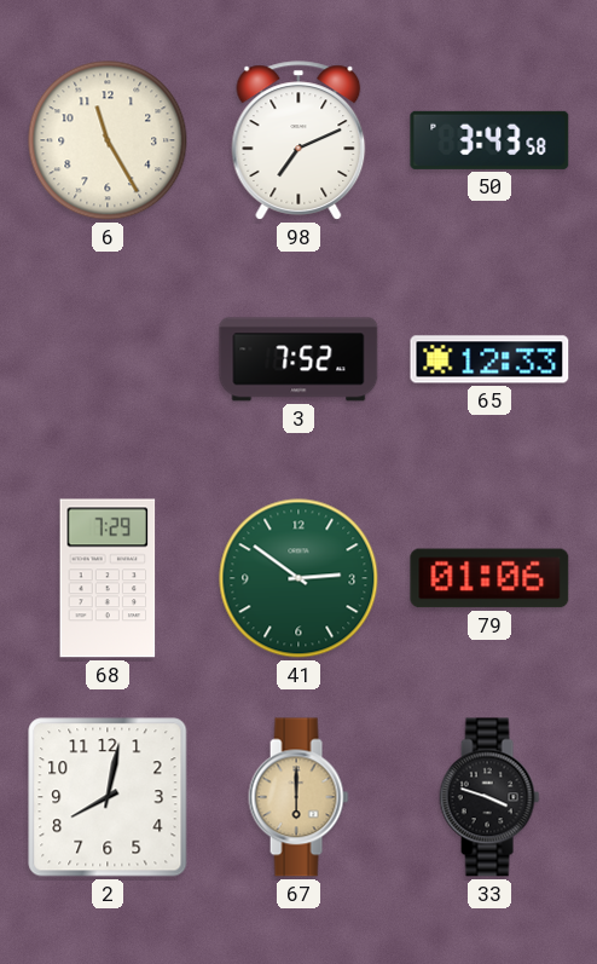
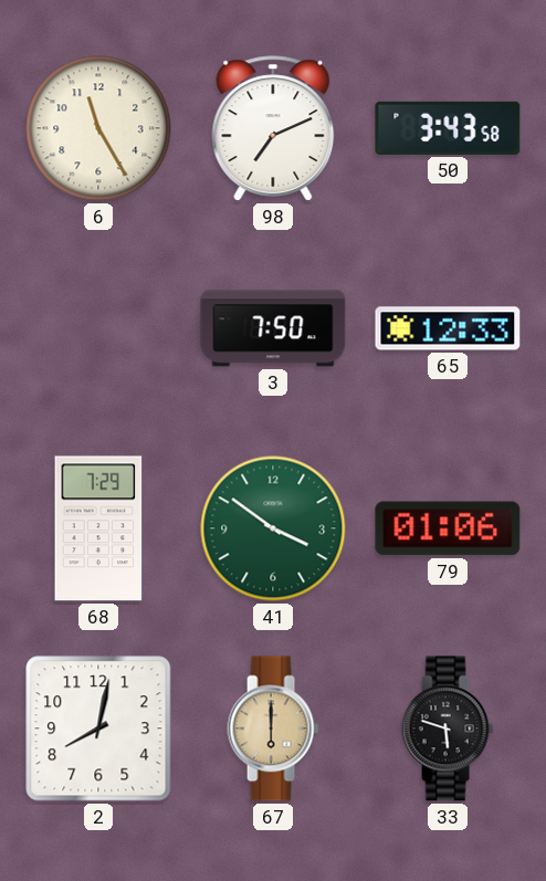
3: 7:52 -> 7:50 (273, 328)
41: 2:51 -> 3:51 (273, 528)
33: 3:48 -> 5:48 (448, 728)
